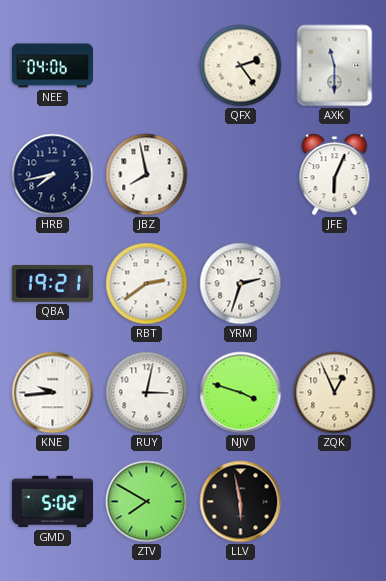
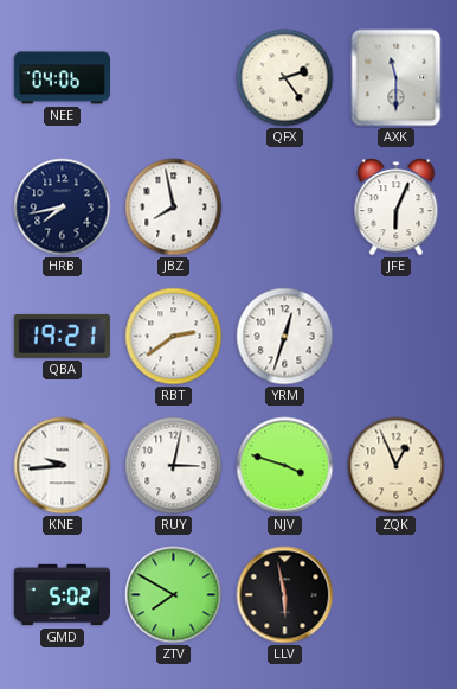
YRM: 2:33 -> 12:33 (285, 337)
